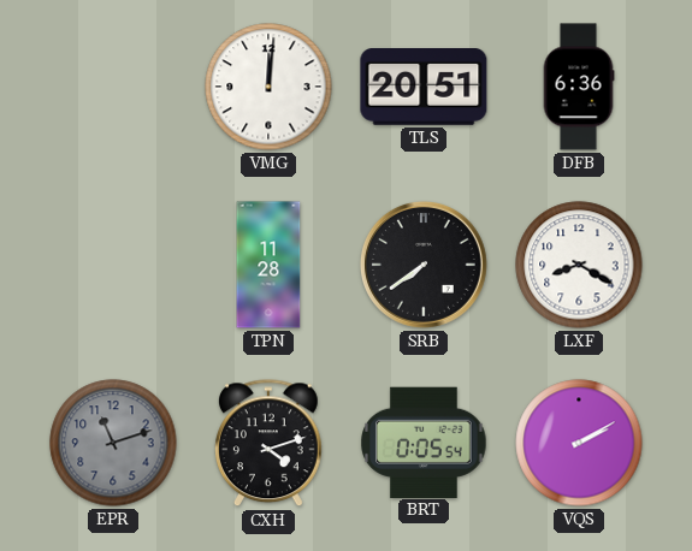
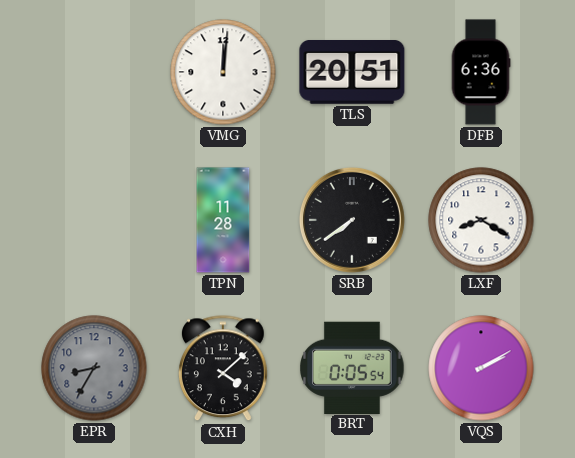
EPR: 11:12 -> 8:35 (94, 368)
CXH: 4:12 -> 4:08 (224, 369)
